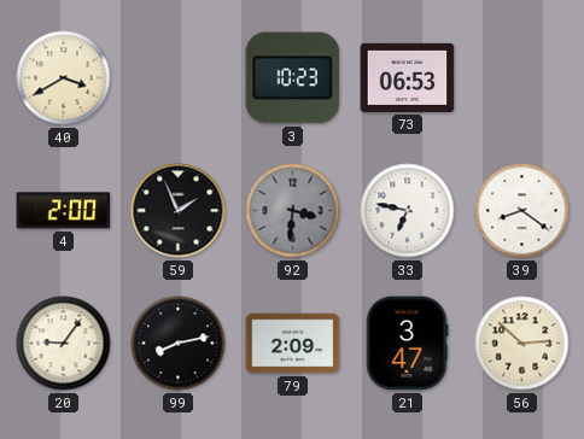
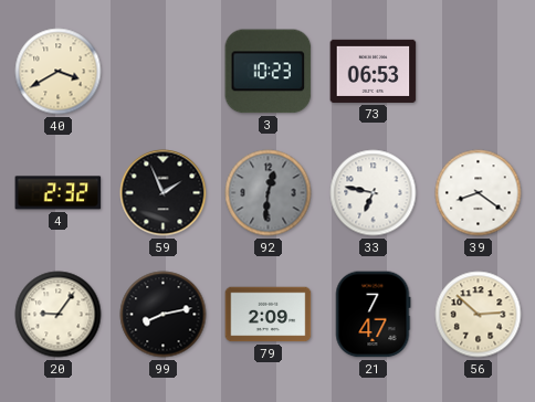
4: 2:00 -> 2:32 (59, 193)
92: 3:31 -> 12:31 (269, 193)
21: 3:47 -> 7:47 (373, 315)
